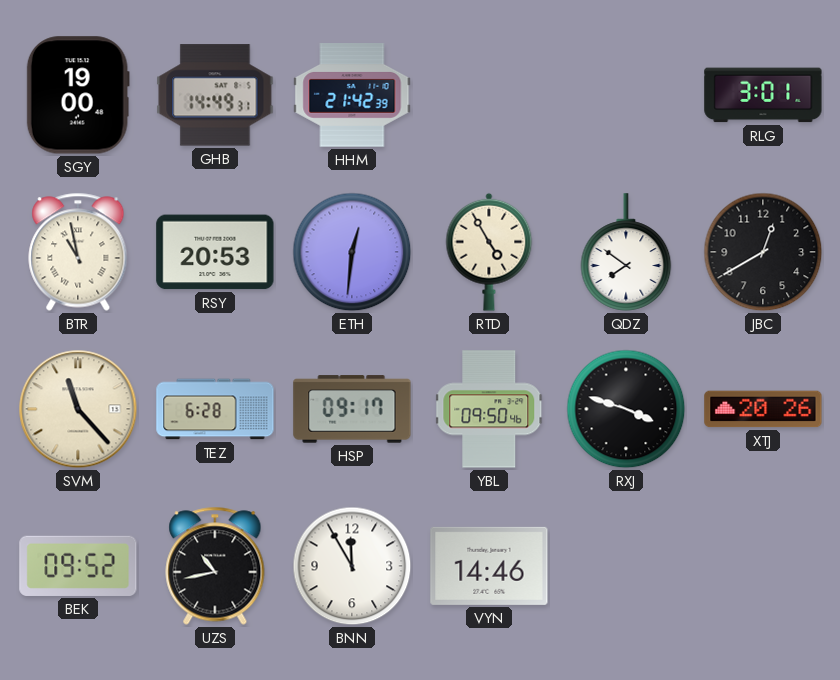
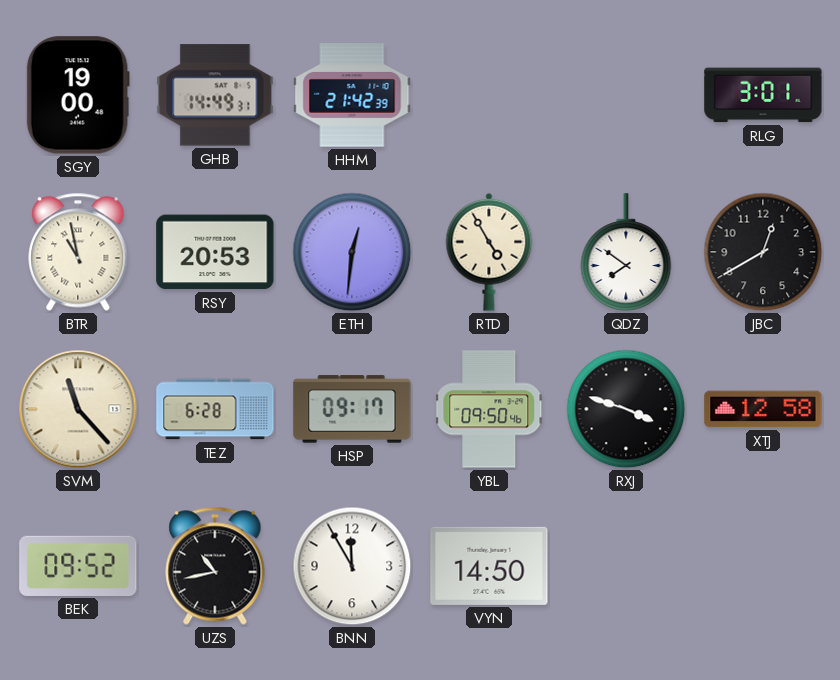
XTJ: 20:26 -> 12:58 (763, 409)
VYN: 14:46 -> 14:50 (489, 566)
